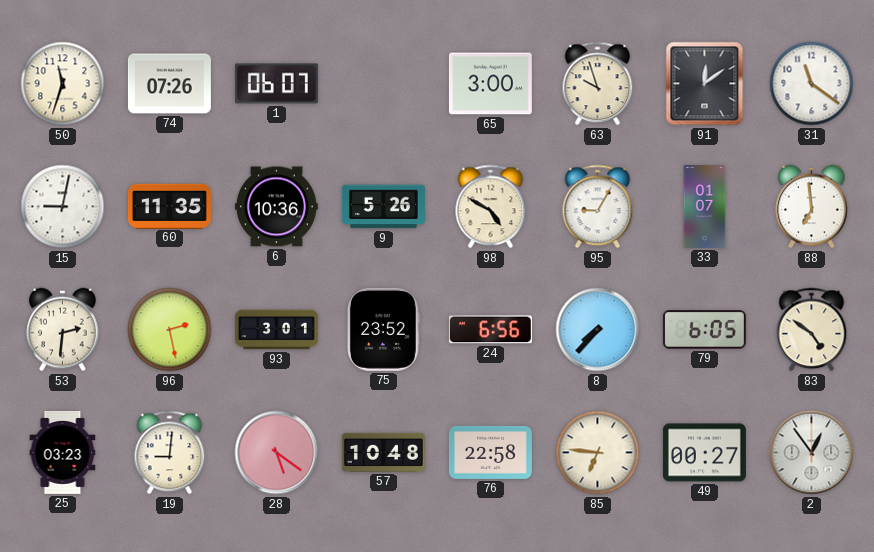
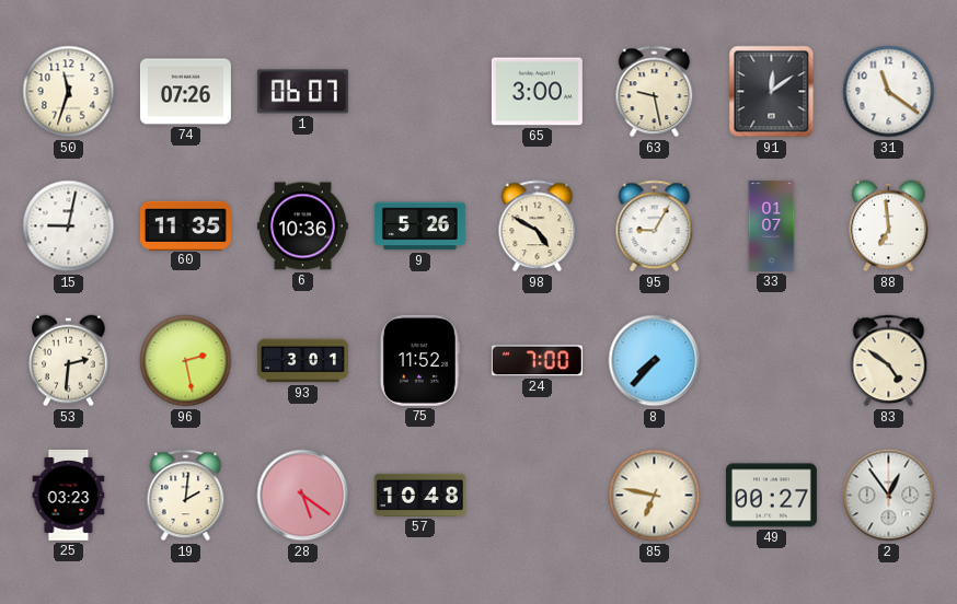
63: 9:57 -> 9:28 (655, 92)
75: 23:52 -> 11:52 (419, 360)
24: 6:56 -> 7:00 (537, 361)
79: 6:05 -> none (704, 330)
19: 9:01 -> 2:01 (186, 496)
76: 22:58 -> none (490, 452)
85: 6:46 -> 6:47 (655, 496)
